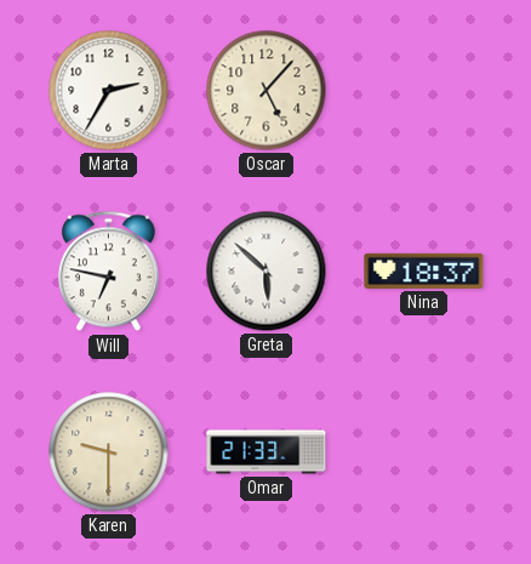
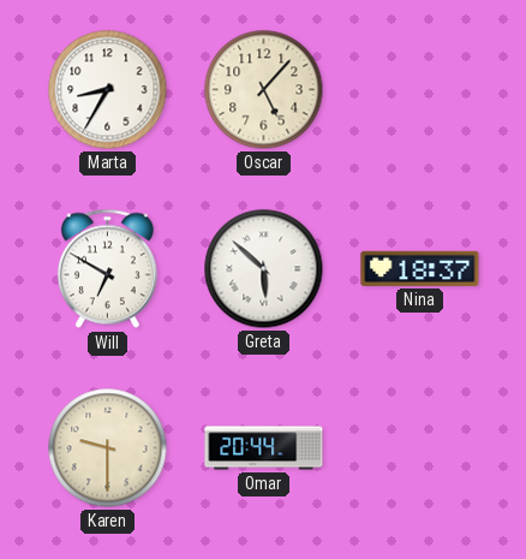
Marta: 2:35 -> 8:35 (108, 90)
Will: 6:47 -> 6:50 (107, 269)
Omar: 21:33 -> 20:44 (264, 448)
